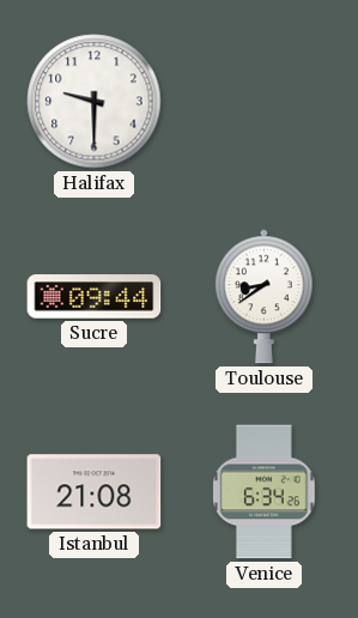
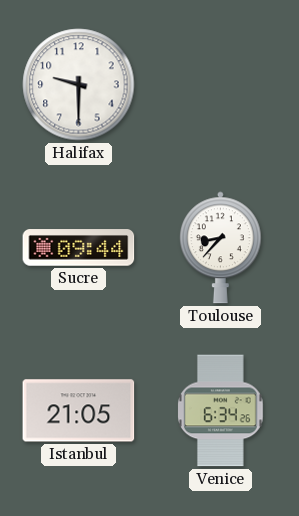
Toulouse: 8:39 -> 8:37 (220, 248)
Istanbul: 21:08 -> 21:05 (79, 411)
